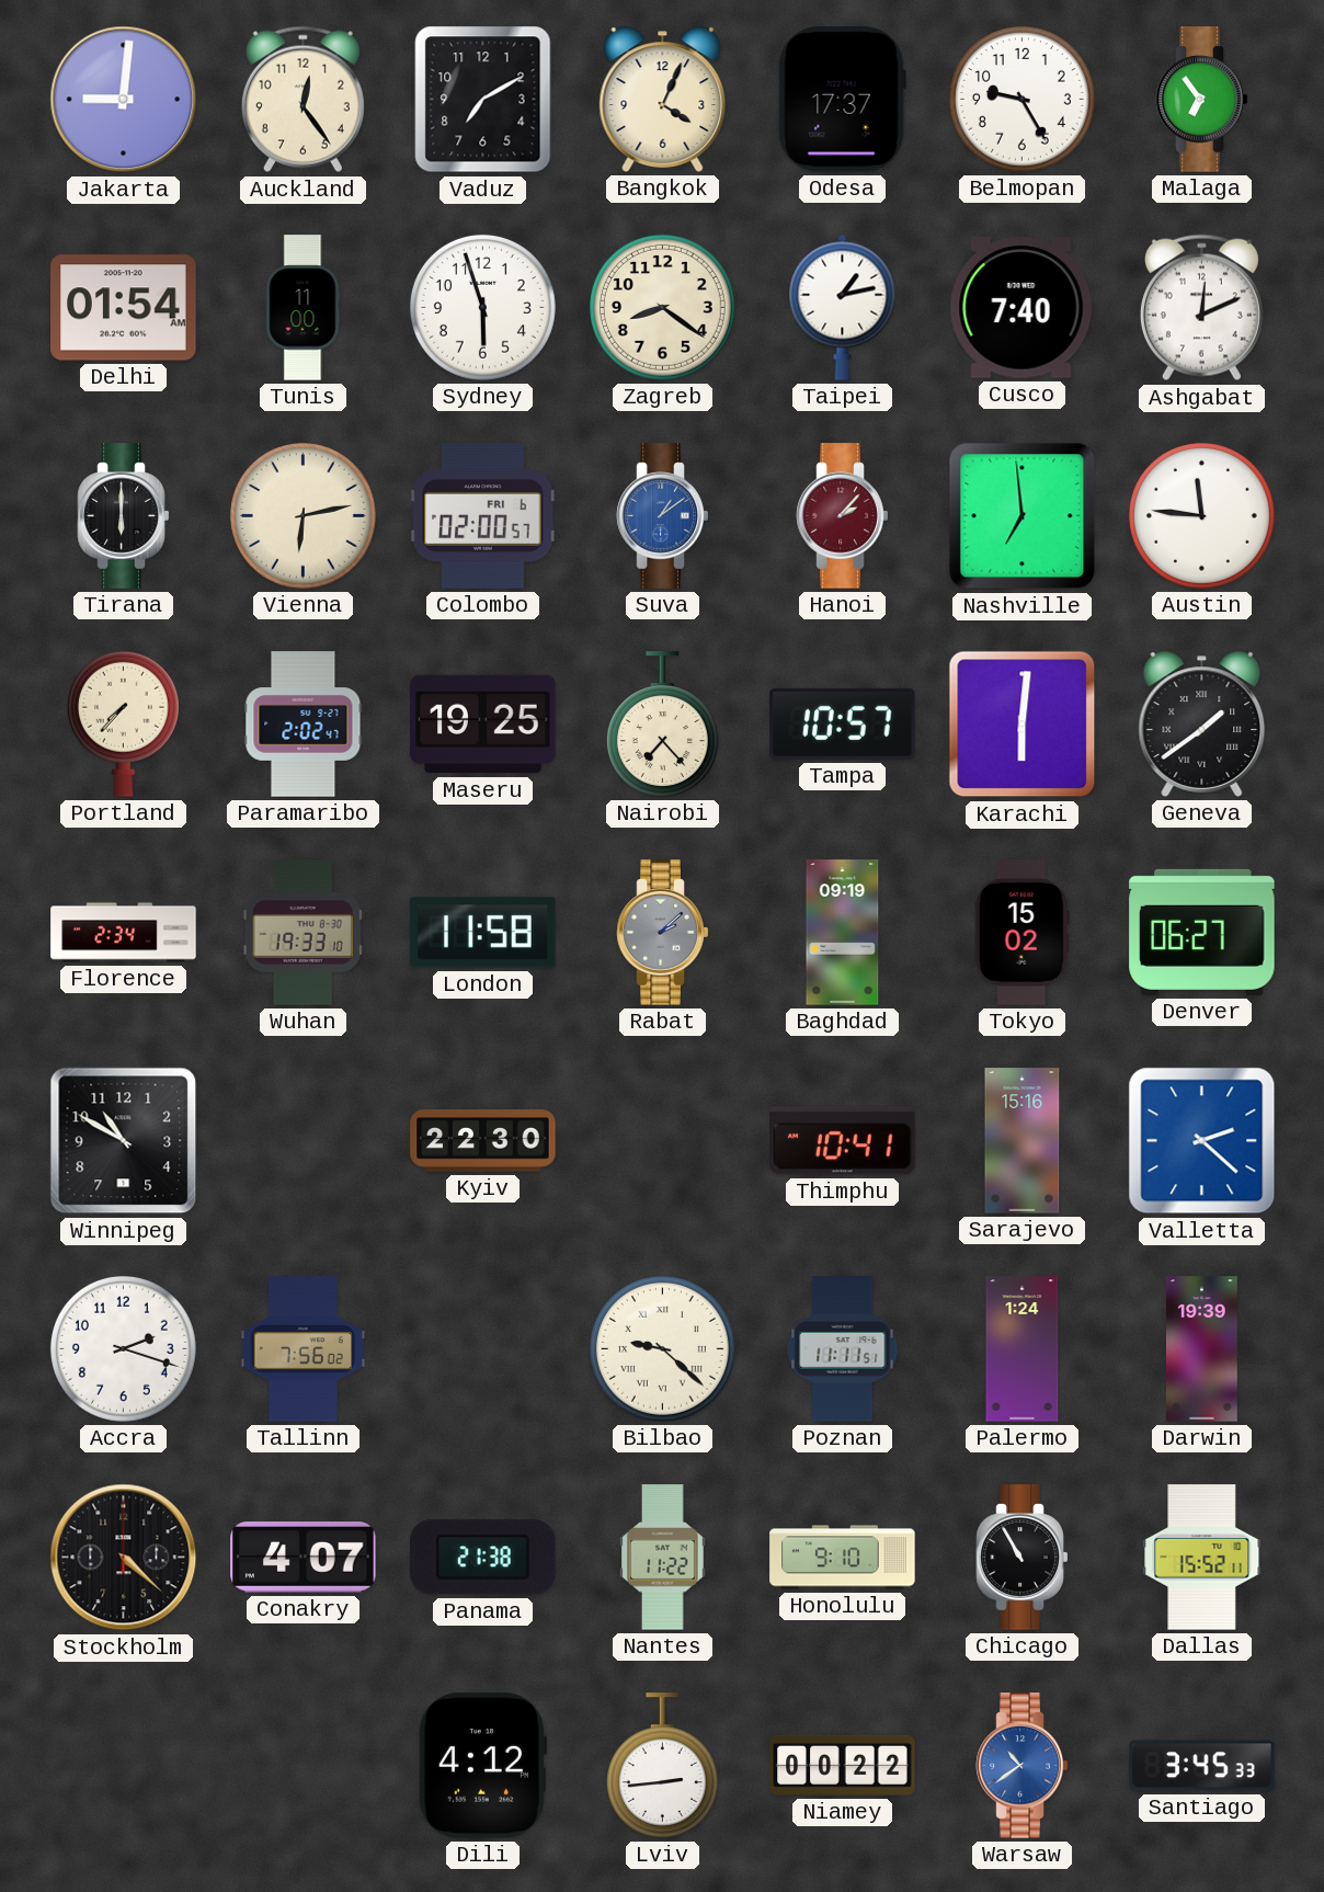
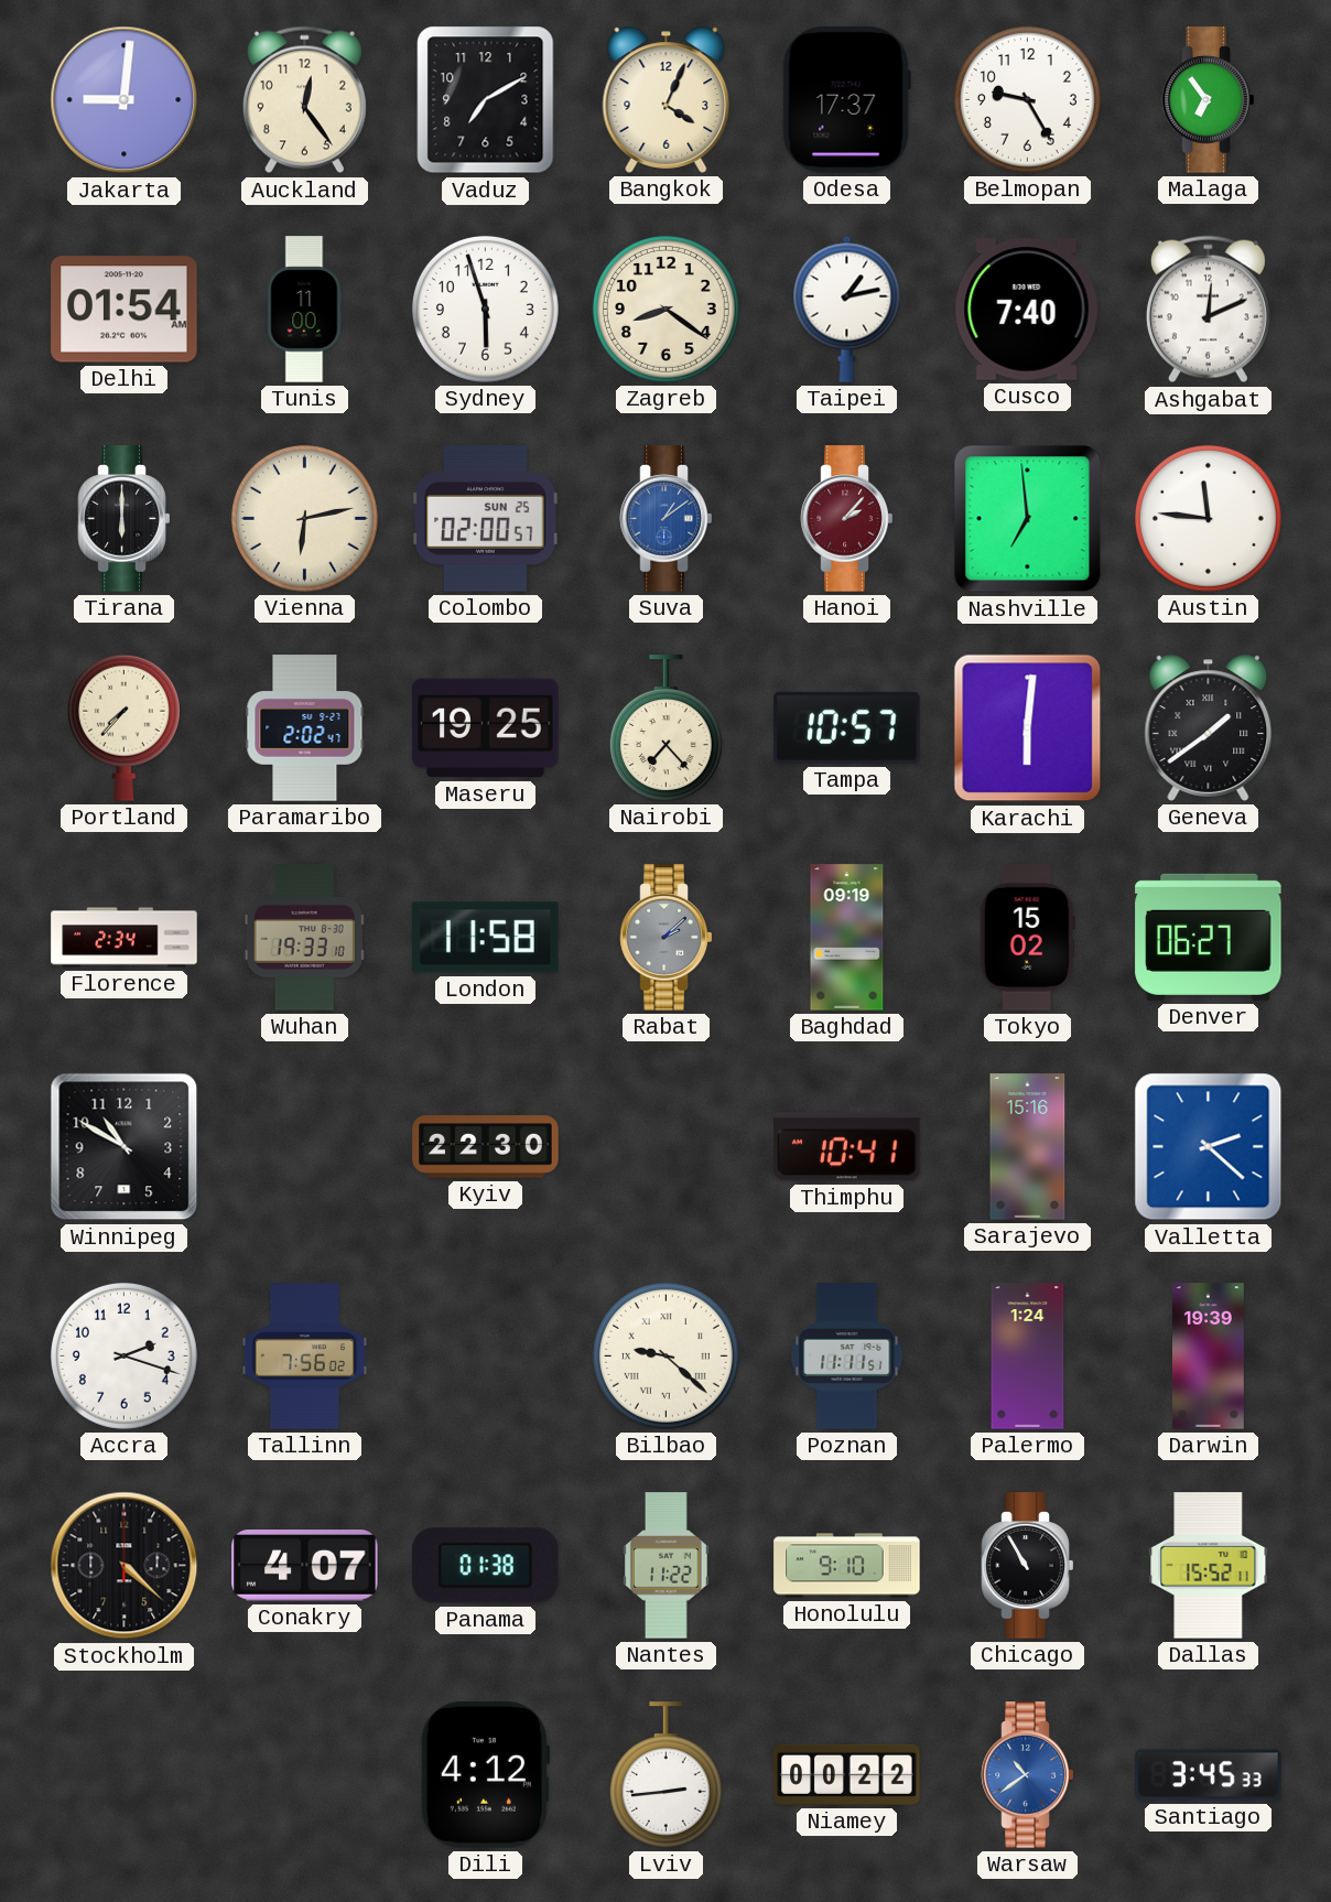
Colombo date: FRI 6 -> SUN 25 (486, 519)
Panama: 21:38 -> 01:38 (486, 1566)
